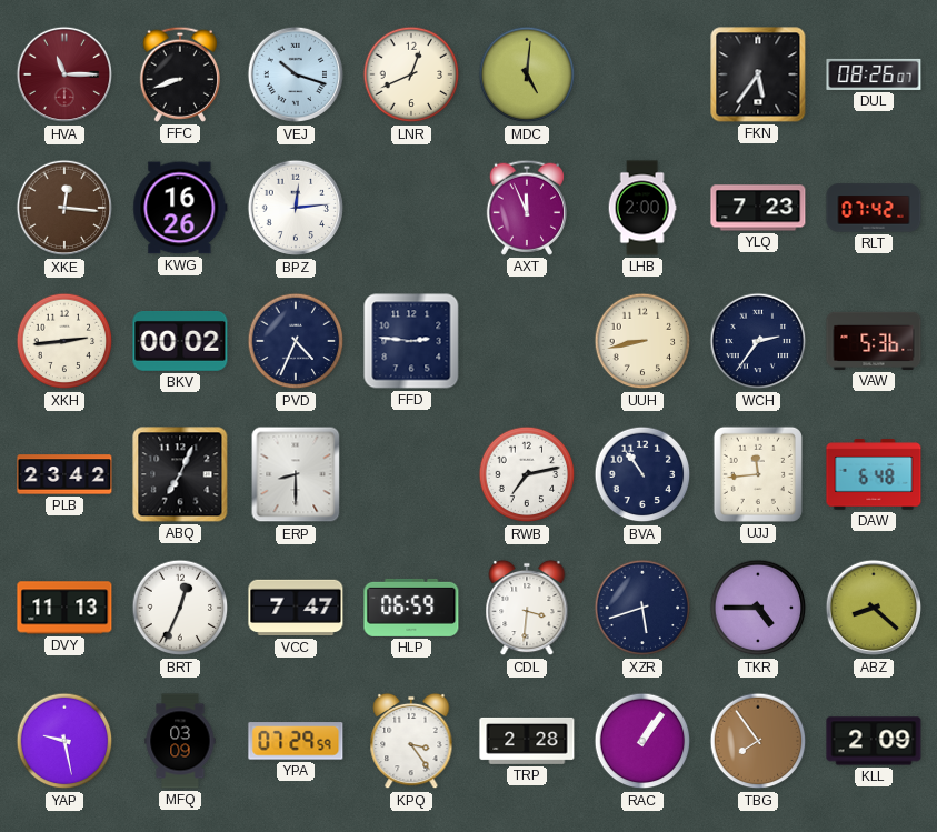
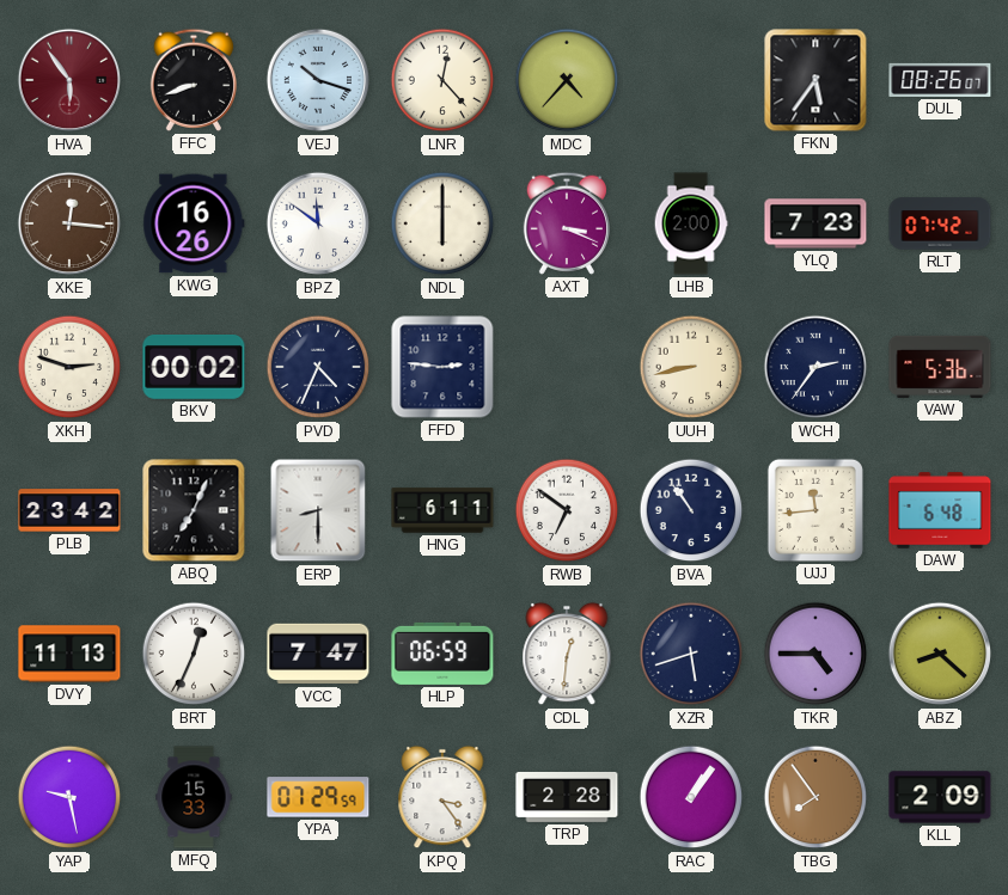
HVA: 11:15 -> 5:54 (69, 80)
LNR: 12:41 -> 12:23 (442, 80)
MDC: 5:01 -> 4:37 (567, 80)
BPZ: 12:14 -> 11:51 (318, 223)
NDL: none -> 6:00 (442, 223)
AXT: 11:56 -> 3:19 (566, 223)
XKH: 2:44 -> 2:48 (69, 367)
HNG: none -> 6:11 (442, 510)
RWB: 7:13 -> 6:51 (567, 510)
CDL: 3:31 -> 12:31 (567, 654)
MFQ: 03:09 -> 15:33 (194, 797)
